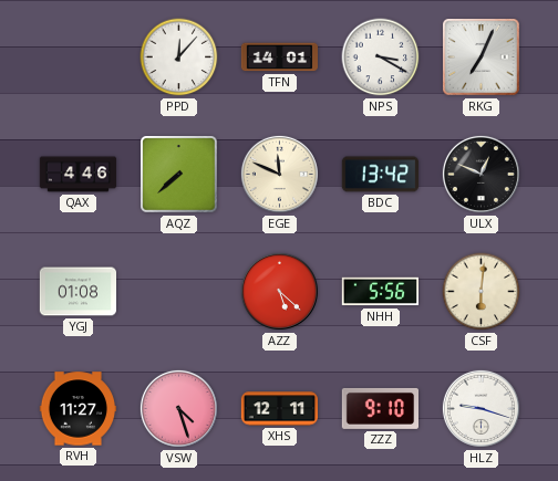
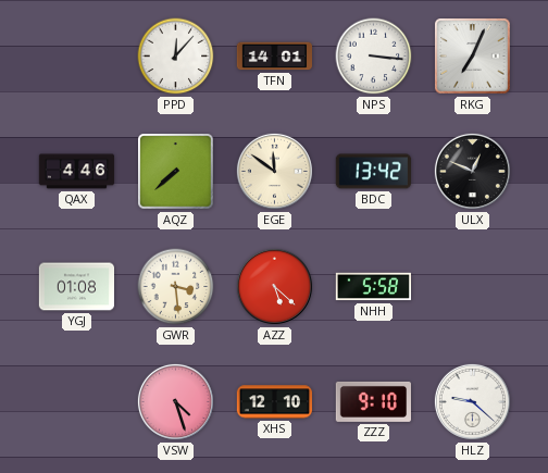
NPS: 3:20 -> 3:16 (374, 57)
EGE: 11:49 -> 11:51 (274, 171)
GWR: none -> 3:29 (176, 287)
NHH: 5:56 -> 5:58 (373, 287)
CSF: 6:01 -> none (482, 292)
RVH: 11:27 -> none (77, 409)
XHS: 12:11 -> 12:10 (274, 402)
HLZ: 9:18 -> 9:22 (472, 401)
